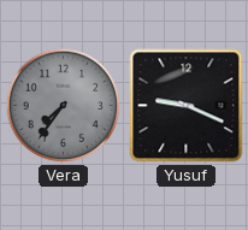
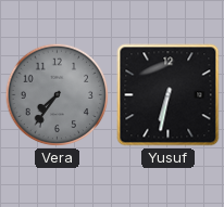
Yusuf: 9:19 -> 6:32 (169, 95)
